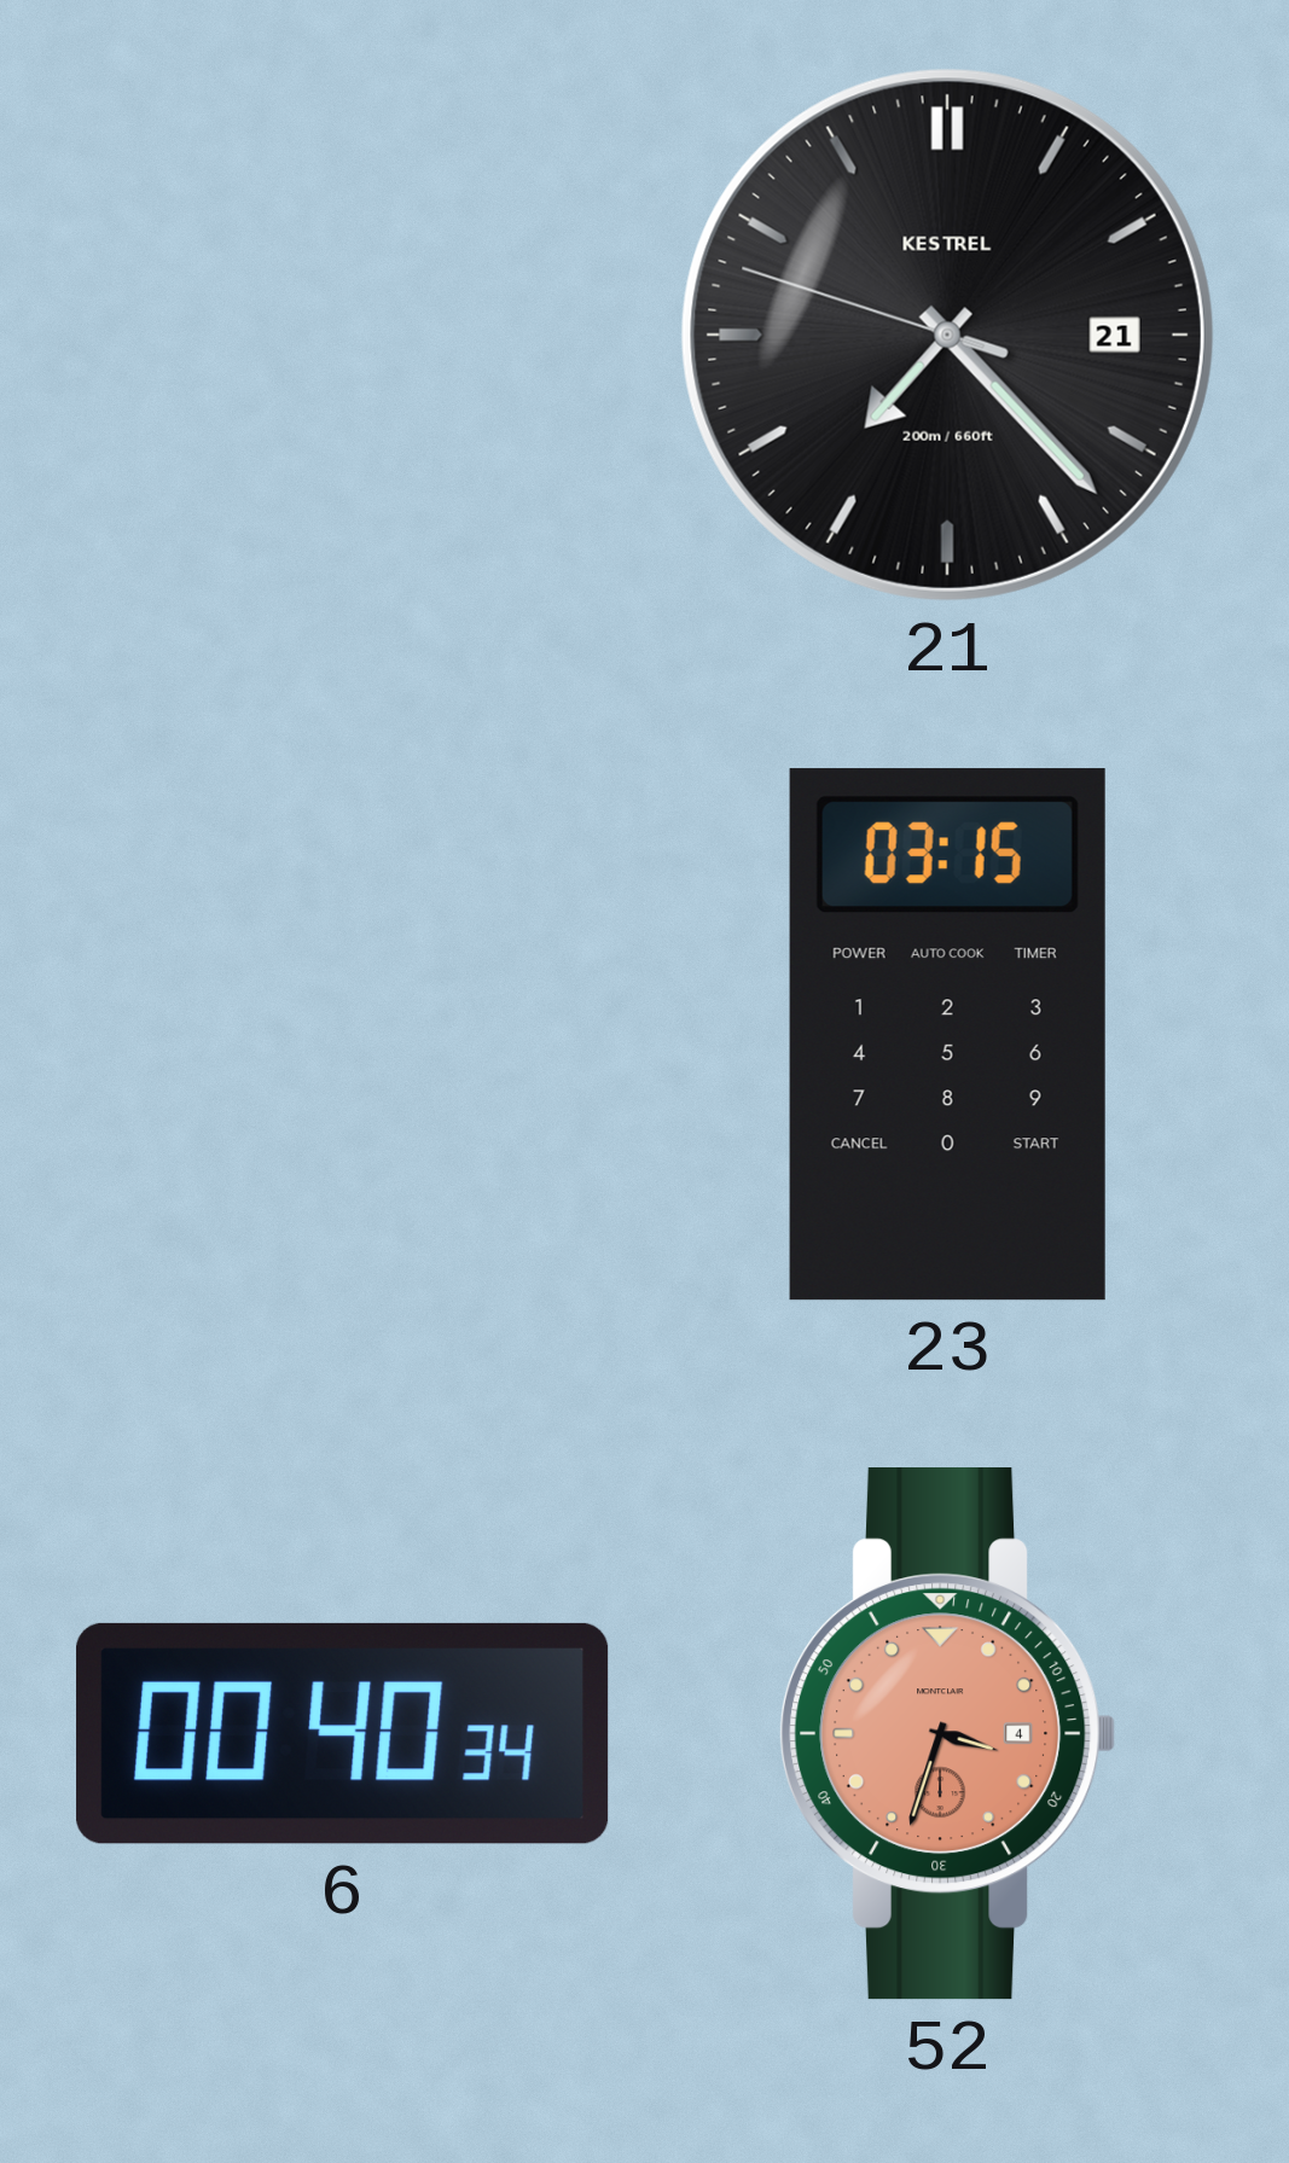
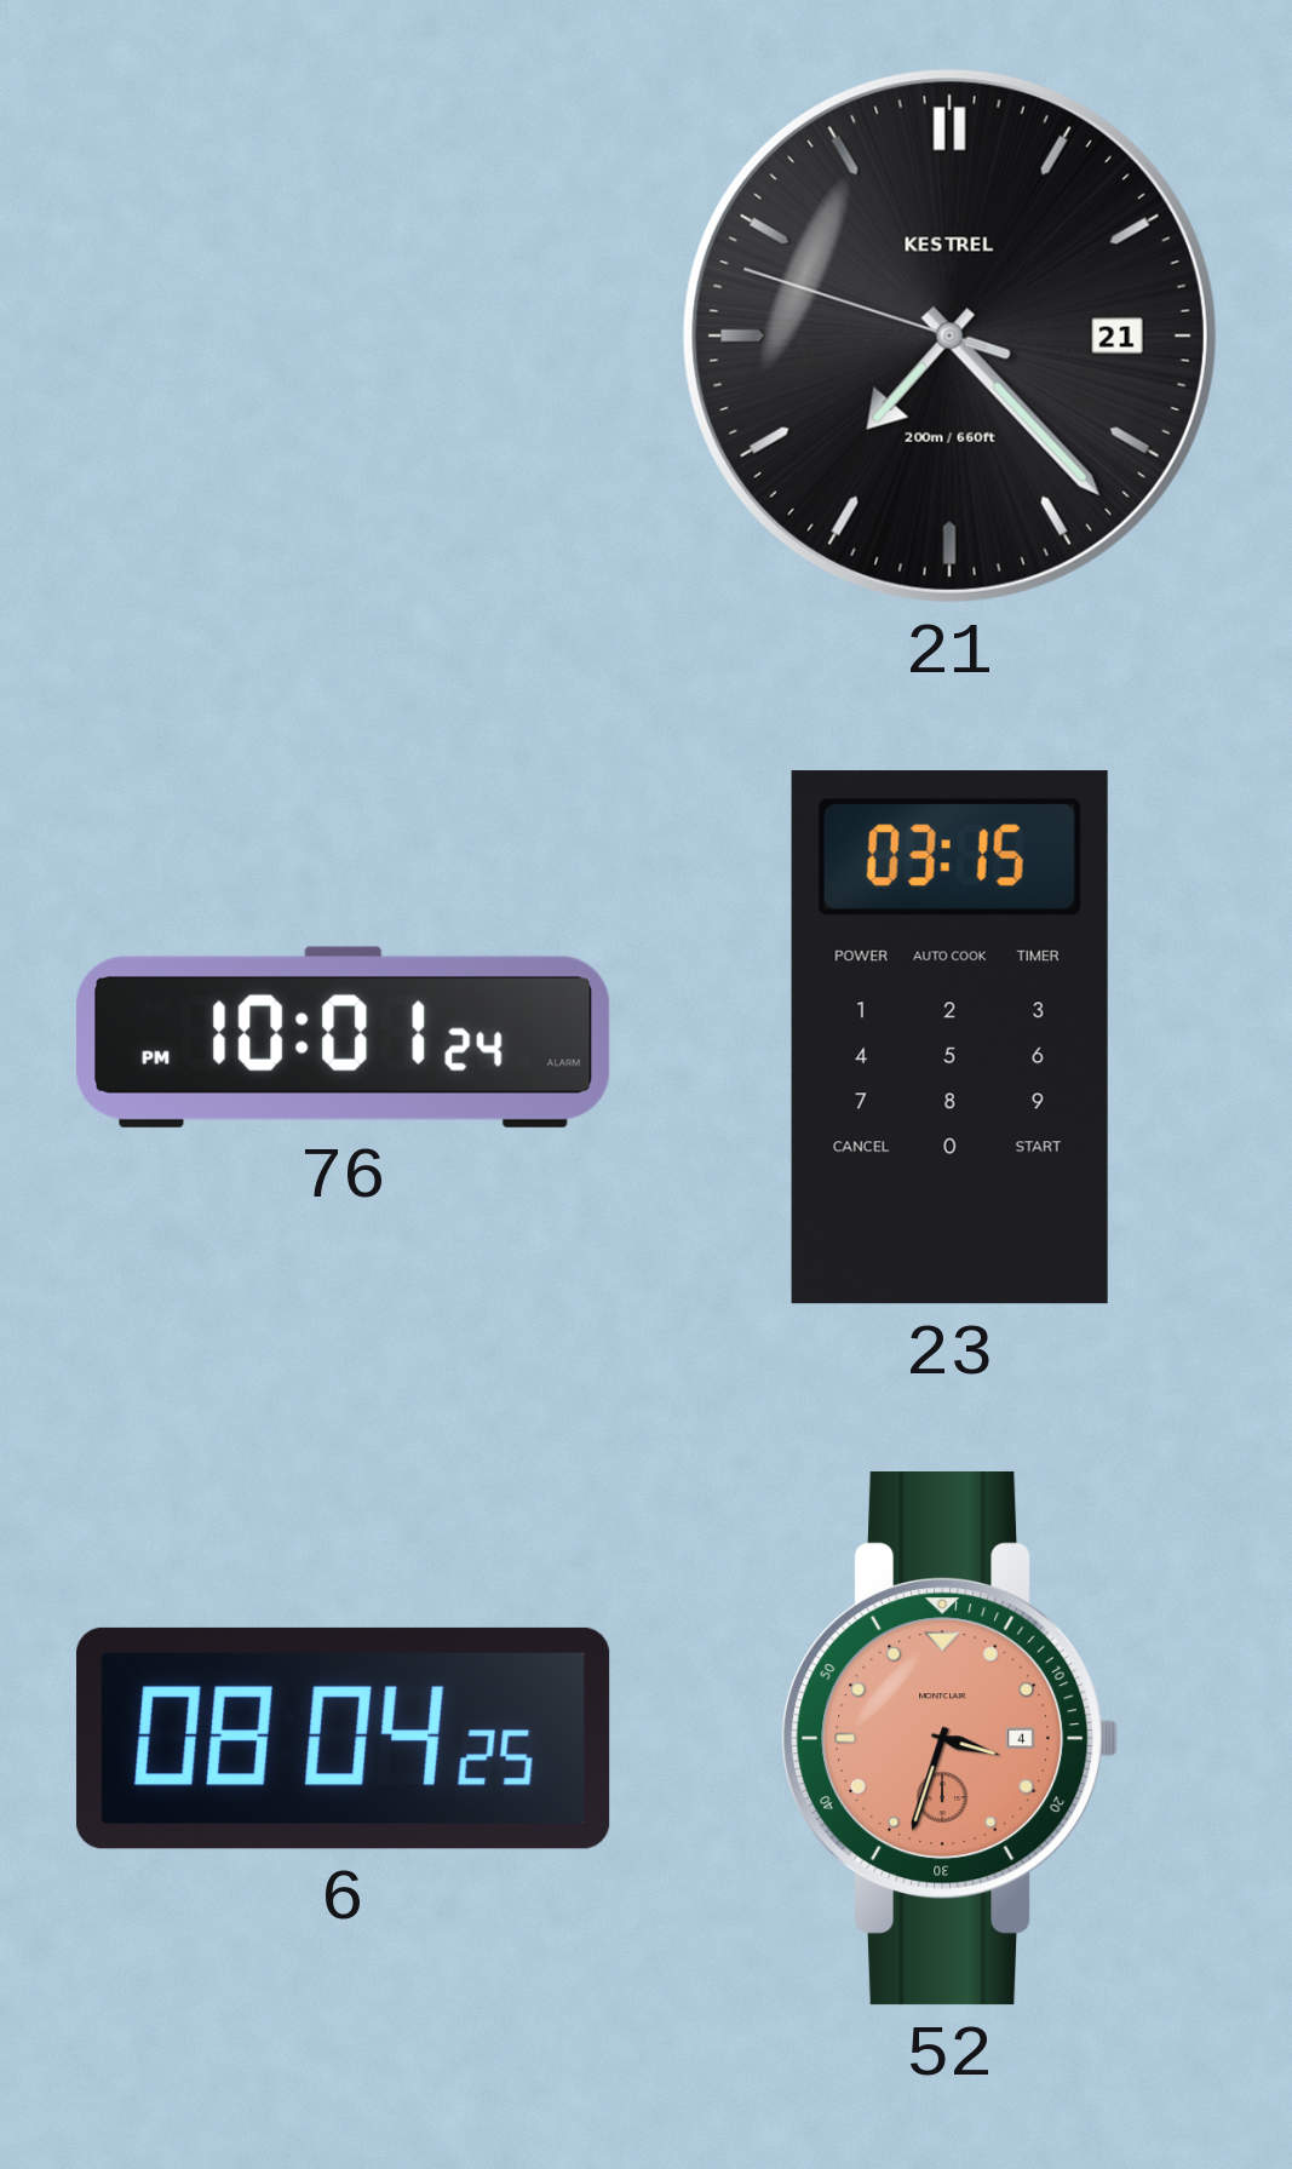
76: none -> 10:01 (344, 1037)
6: 00:40 -> 08:04 (344, 1738)
